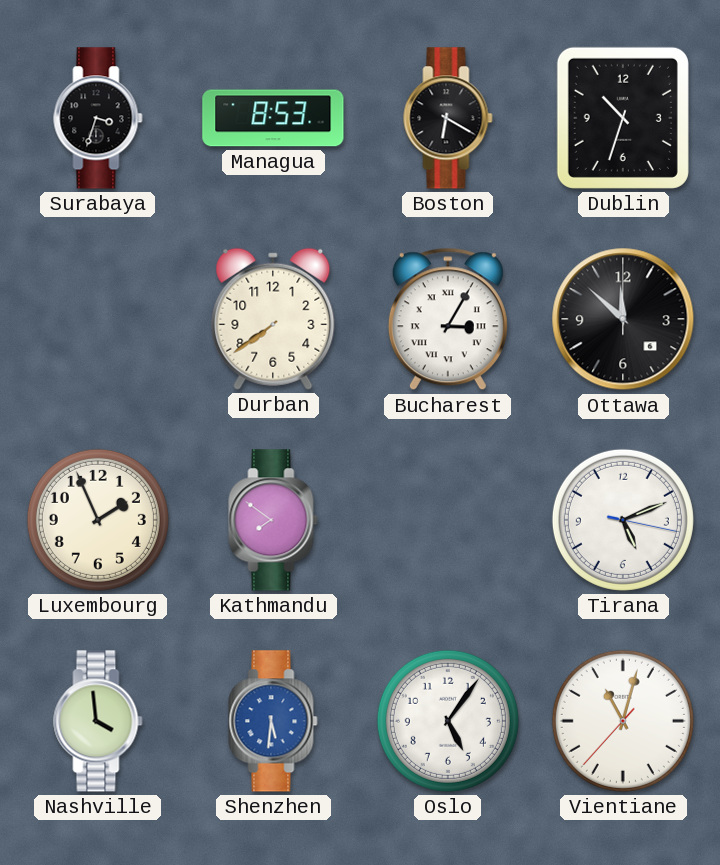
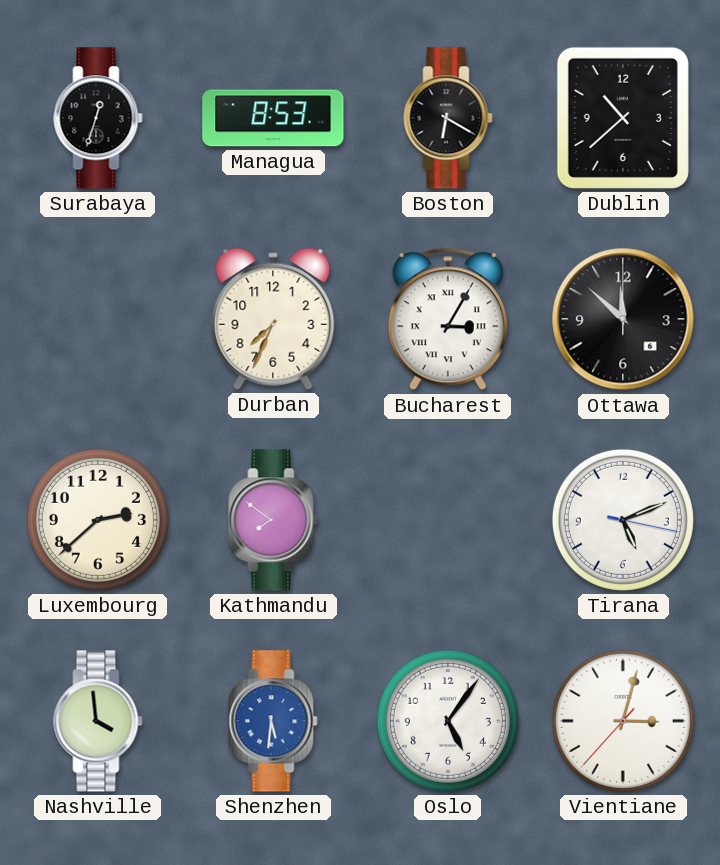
Surabaya: 3:33 -> 12:33 (98, 118)
Dublin: 10:33 -> 10:38 (623, 118)
Durban: 7:39 -> 7:34 (273, 319)
Luxembourg: 1:56 -> 2:38 (98, 520)
Vientiane: 11:02 -> 3:02 (623, 721)
